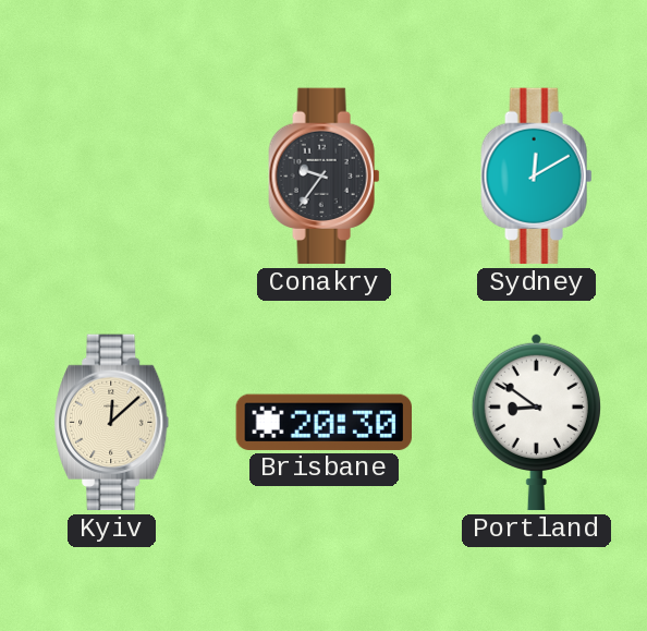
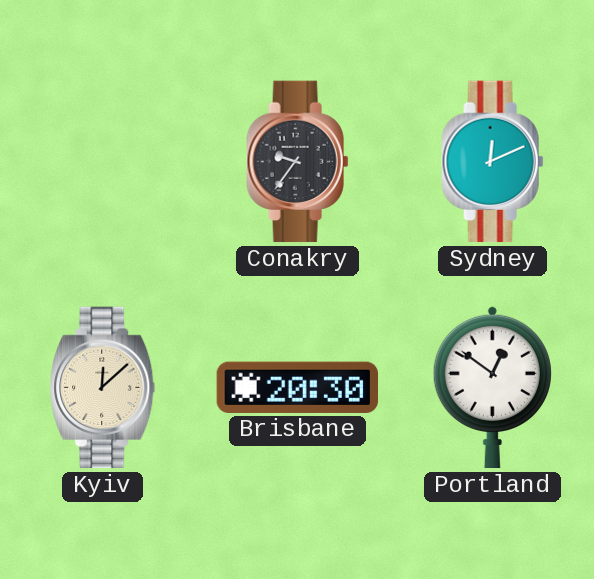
Sydney: 12:10 -> 12:11 (493, 162)
Portland: 8:51 -> 12:51 (492, 387)
